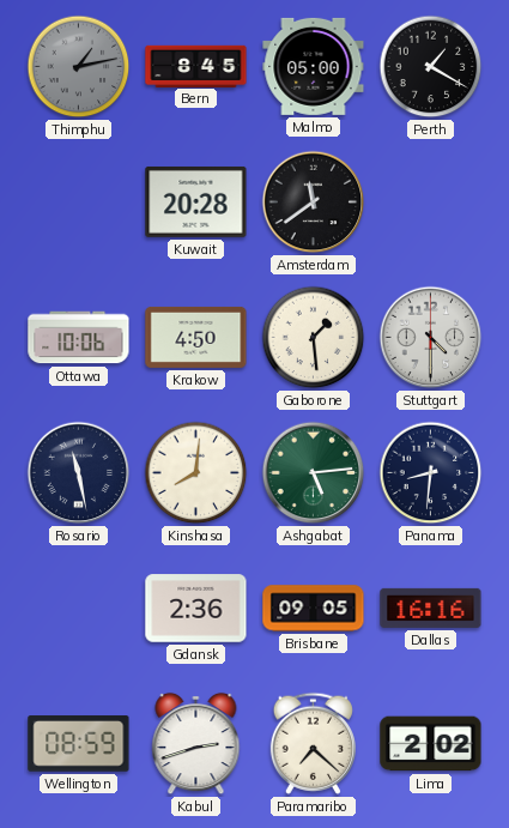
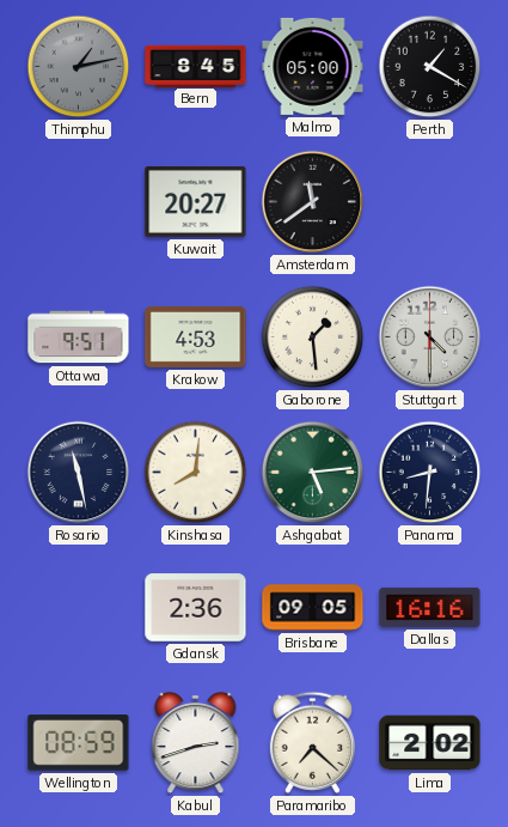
Kuwait: 20:28 -> 20:27 (196, 201)
Ottawa: 10:06 -> 9:51 (79, 338)
Krakow: 4:50 -> 4:53 (196, 336)
